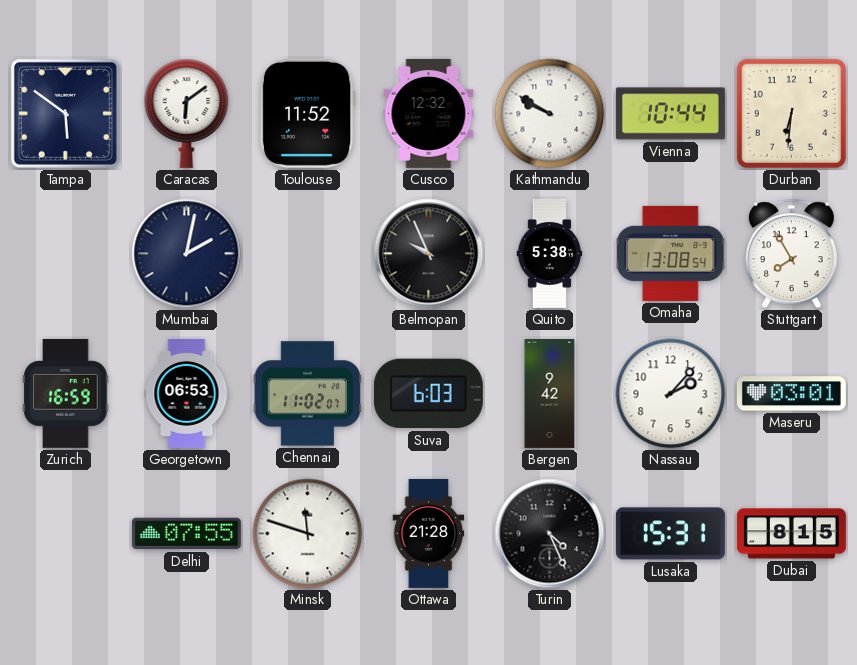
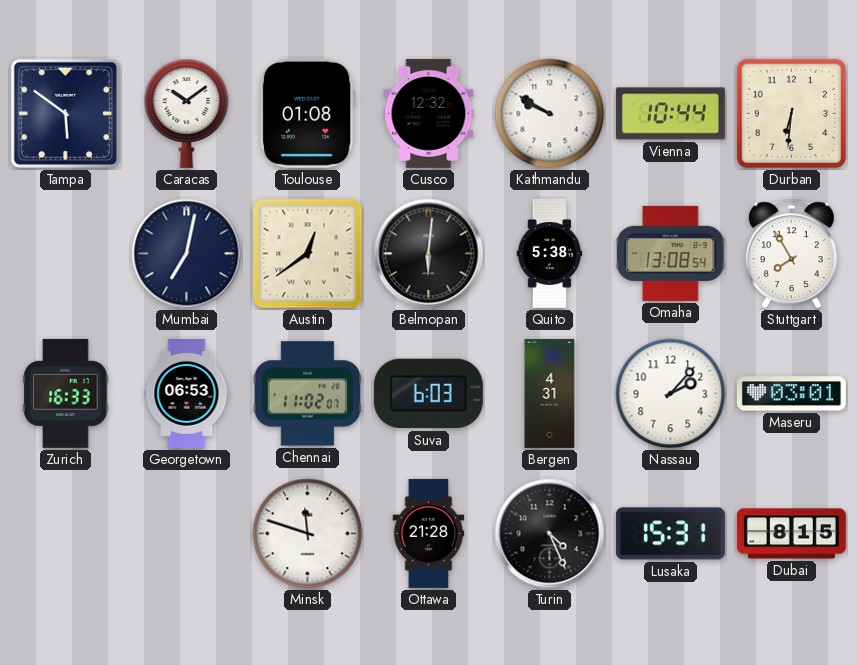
Caracas: 6:09 -> 10:09 (187, 113)
Toulouse: 11:52 -> 01:08 (307, 113)
Mumbai: 2:02 -> 7:02 (187, 254)
Austin: none -> 12:39 (308, 254)
Belmopan: 9:56 -> 6:01 (429, 254)
Zurich: 16:59 -> 16:33 (66, 393)
Bergen: 9:42 -> 4:31 (550, 393)
Delhi: 07:55 -> none (186, 534)
